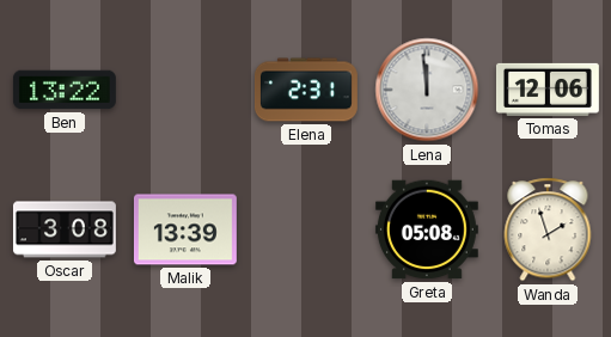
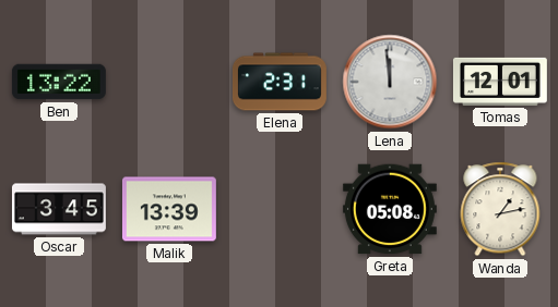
Tomas: 12:06 -> 12:01 (500, 82)
Oscar: 3:08 -> 3:45 (59, 209)
Wanda: 1:57 -> 1:13 (500, 209)
